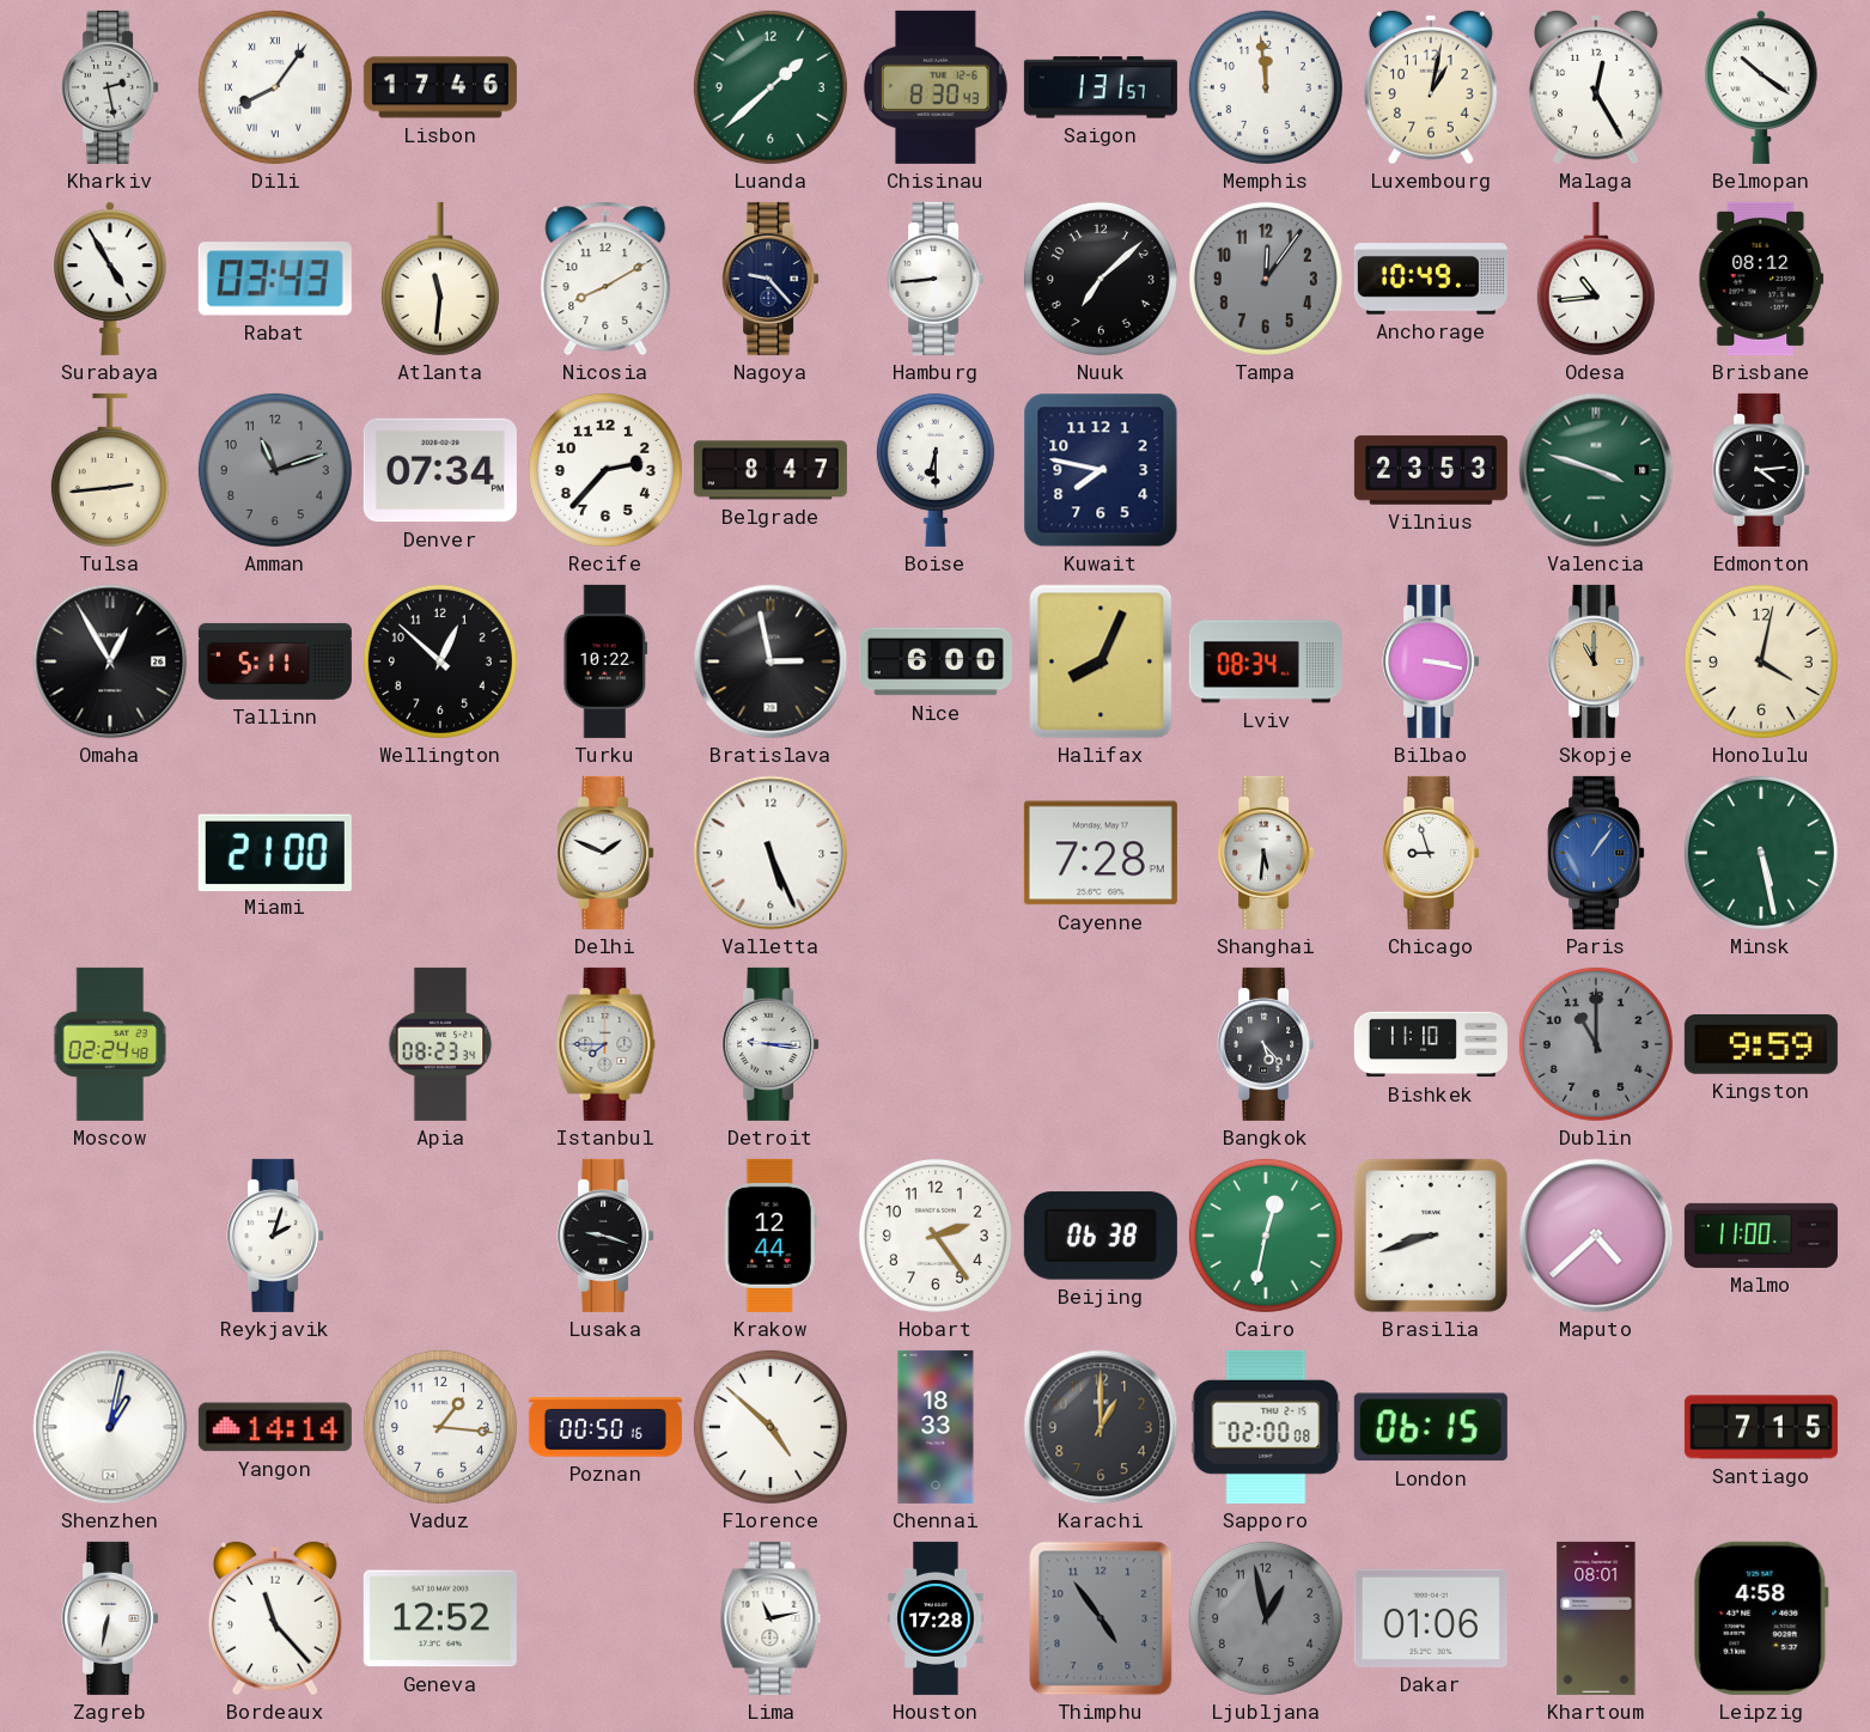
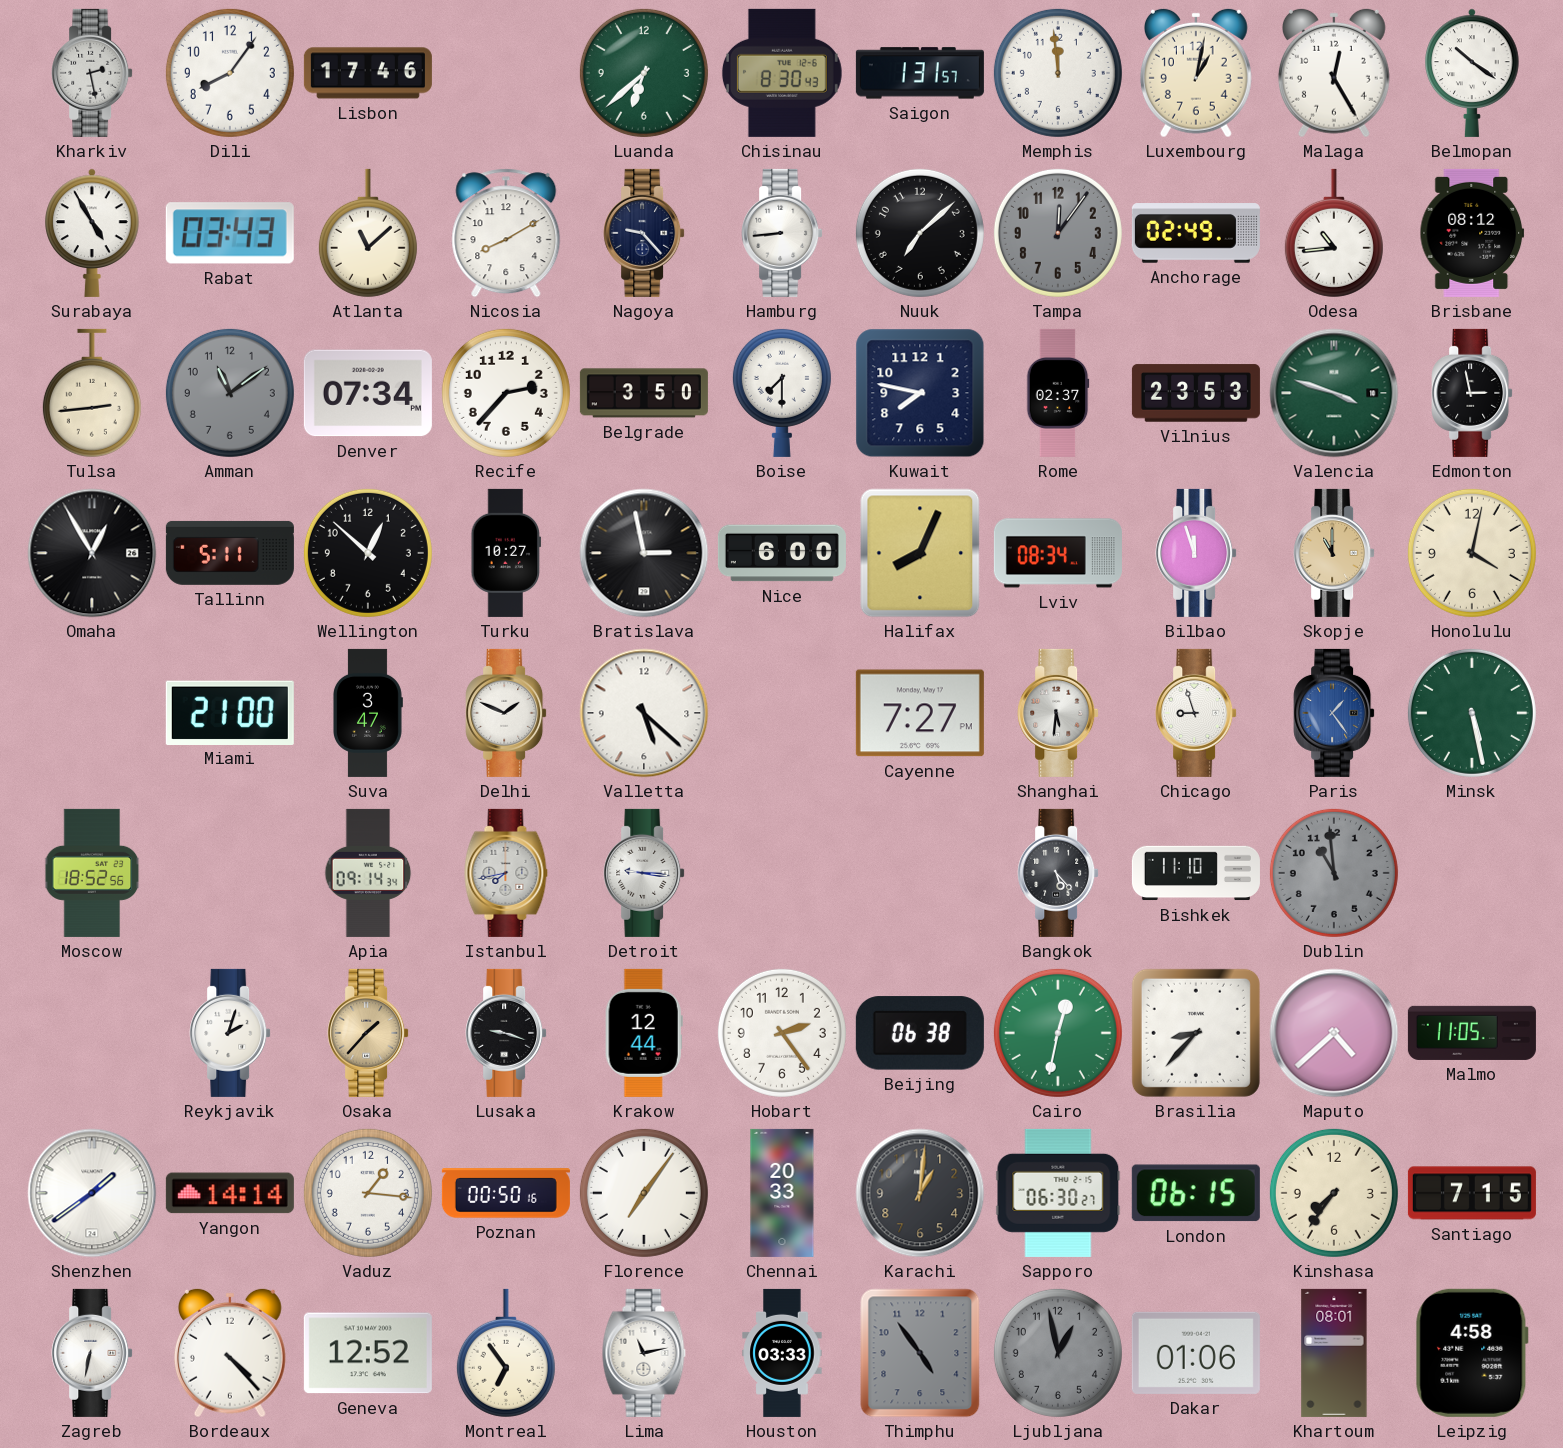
Dili numerals: Roman -> Arabic (230, 73)
Luanda: 1:38 -> 6:38 (644, 73)
Atlanta: 11:31 -> 11:08 (368, 233)
Anchorage: 10:49 -> 02:49 (1196, 233)
Amman: 11:12 -> 11:09 (230, 393)
Belgrade: 8:47 -> 3:50 (644, 393)
Boise: 6:30 -> 7:30 (782, 392)
Rome: none -> 02:37 (1058, 393)
Edmonton: 4:14 -> 2:58 (1472, 393)
Turku: 10:22 -> 10:27 (506, 553)
Bilbao: 3:17 -> 11:57 (1196, 553)
Suva: none -> 3:47 (367, 713)
Valletta: 5:26 -> 5:22 (644, 713)
Cayenne: 7:28 -> 7:27 (920, 713)
Paris: 1:06 -> 1:24 (1334, 713)
Moscow: 02:24 -> 18:52 (92, 873)
Apia: 08:23 -> 09:14 (368, 873)
Istanbul: 7:45 -> 7:43 (506, 873)
Dublin: 11:00 -> 10:59 (1334, 873)
Kingston: 9:59 -> none (1761, 1045)
Osaka: none -> 1:37 (368, 1033)
Brasilia: 8:42 -> 8:37 (1196, 1033)
Malmo: 11:00 -> 11:05 (1472, 1033)
Shenzhen: 1:02 -> 1:39 (92, 1193)
Florence: 4:52 -> 7:06 (644, 1193)
Chennai: 18:33 -> 20:33 (782, 1193)
Karachi: 1:00 -> 1:01 (920, 1193)
Sapporo: 02:00 -> 06:30 (1058, 1193)
Kinshasa: none -> 7:36 (1334, 1193)
Bordeaux: 11:23 -> 4:23 (230, 1353)
Montreal: none -> 6:54 (506, 1353)
Houston: 17:28 -> 03:33 (782, 1353)
